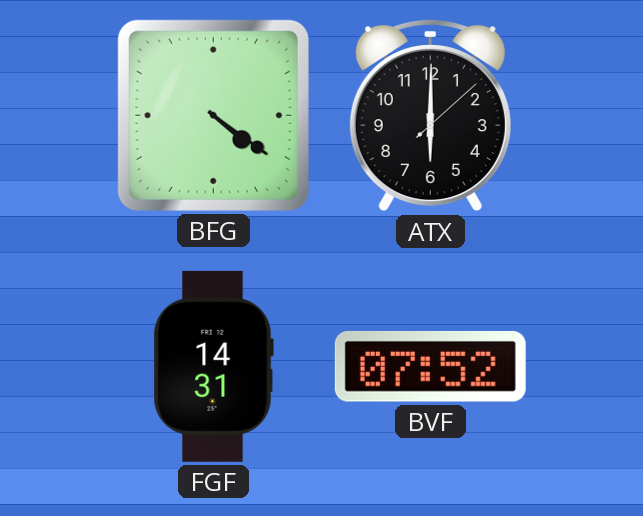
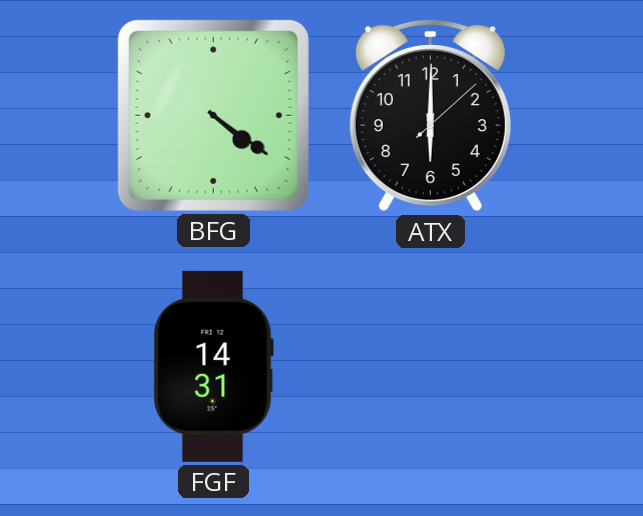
BVF: 07:52 -> none (430, 366)
